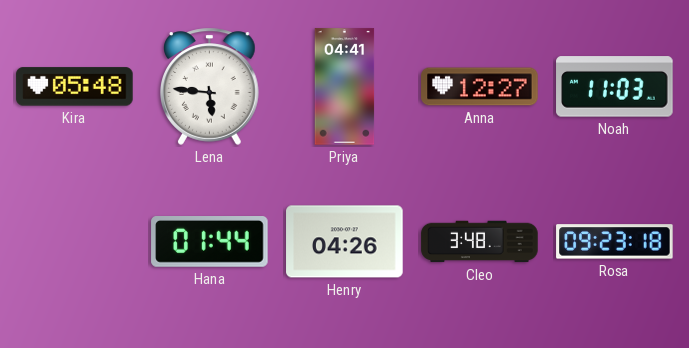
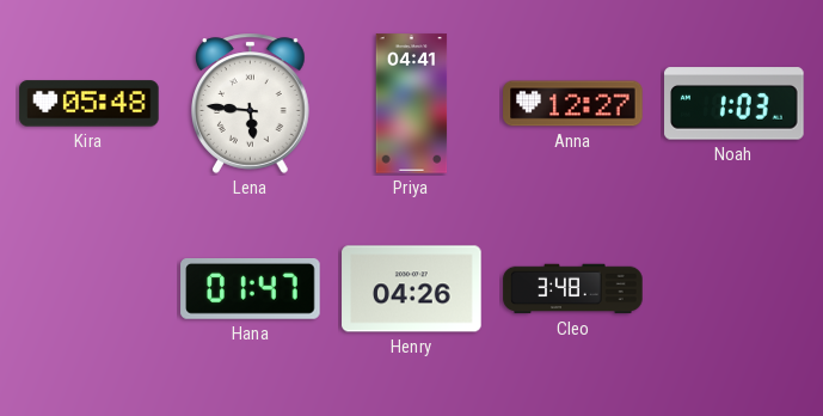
Noah: 11:03 -> 1:03 (735, 104)
Hana: 01:44 -> 01:47 (251, 289)
Rosa: 09:23 -> none (615, 242)
